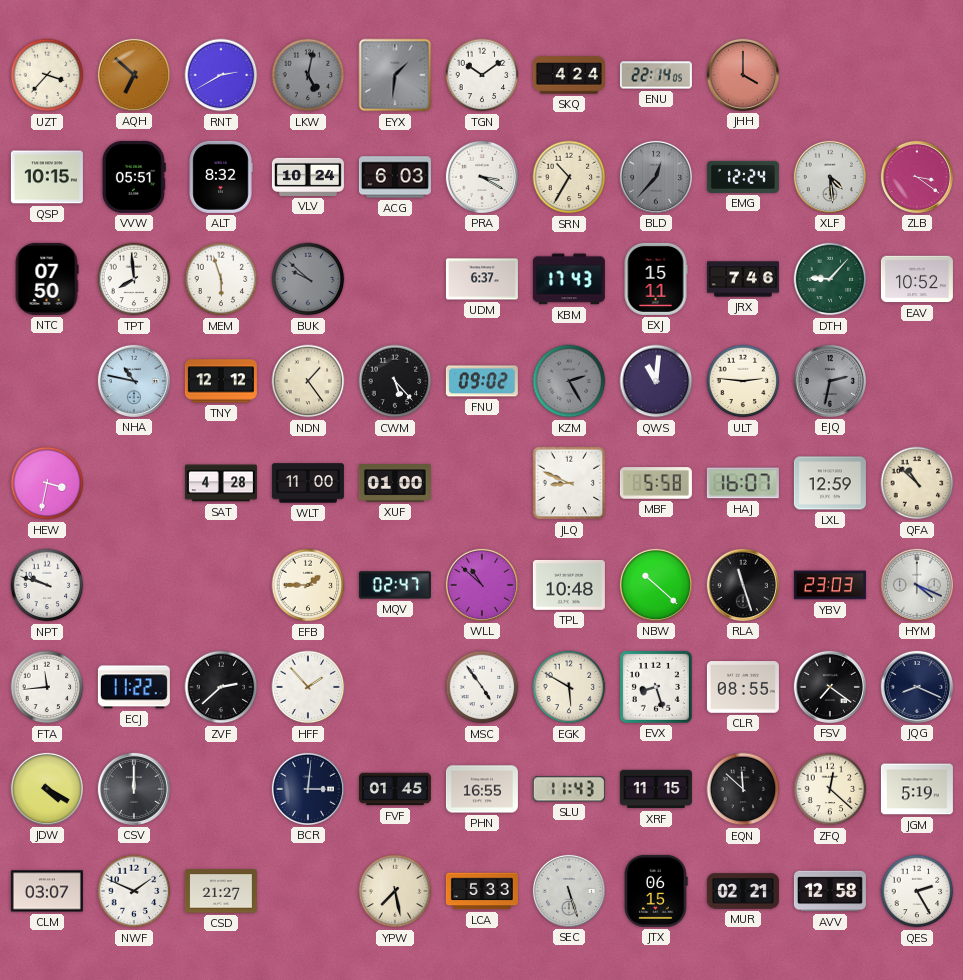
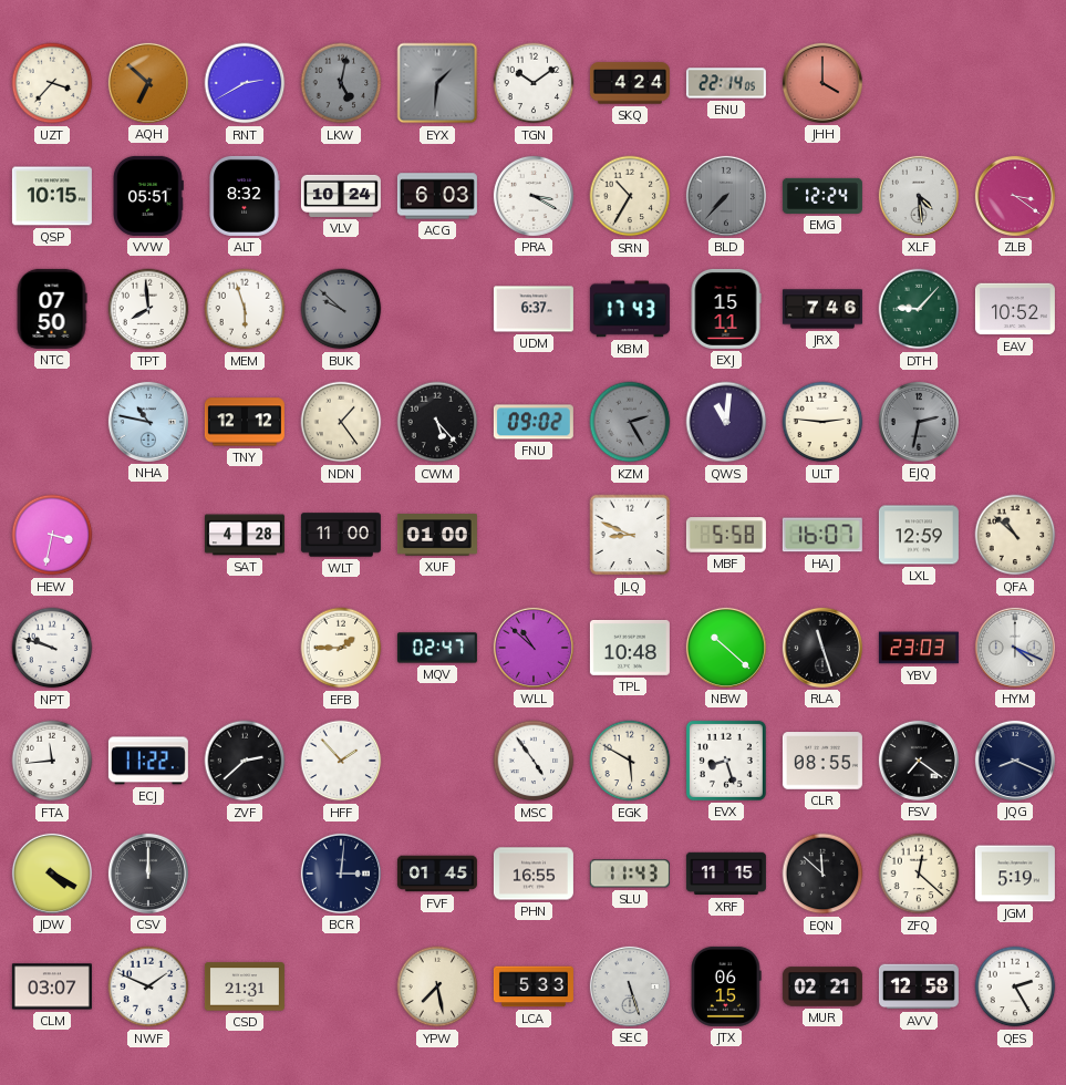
BLD: 12:37 -> 7:37 (726, 196)
CSD: 21:27 -> 21:31 (245, 986)
